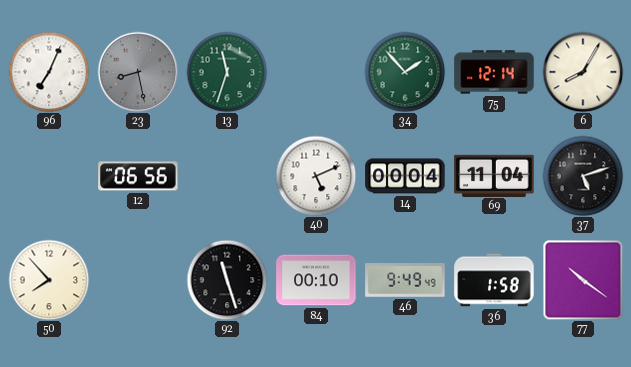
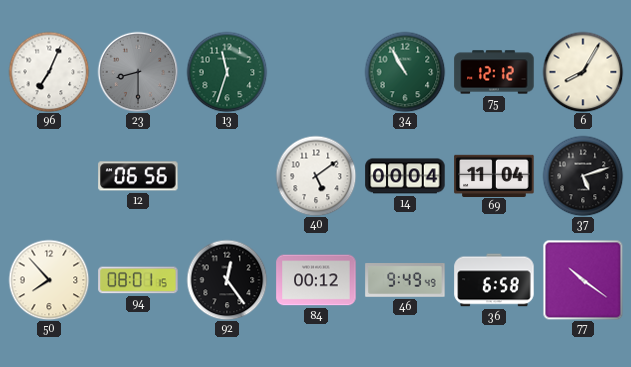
23: 8:28 -> 8:30 (138, 72)
34: 1:53 -> 10:55 (405, 72)
75: 12:14 -> 12:12 (494, 72)
40: 5:11 -> 5:09 (316, 176)
94: none -> 08:01 (138, 280)
92: 11:27 -> 12:24 (227, 280)
84: 00:10 -> 00:12 (316, 280)
36: 1:58 -> 6:58 (494, 280)
